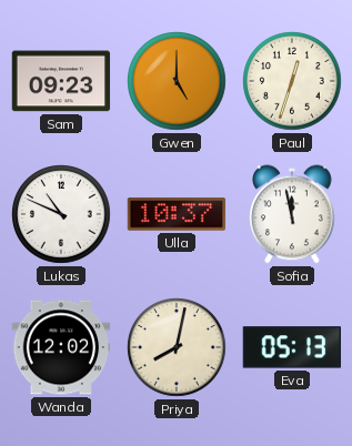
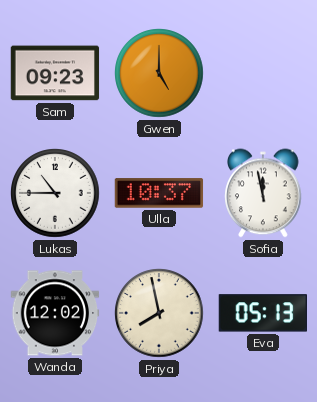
Paul: 12:33 -> none (292, 81)
Lukas: 10:49 -> 10:45 (55, 193)
Priya: 8:02 -> 7:58 (159, 313)
